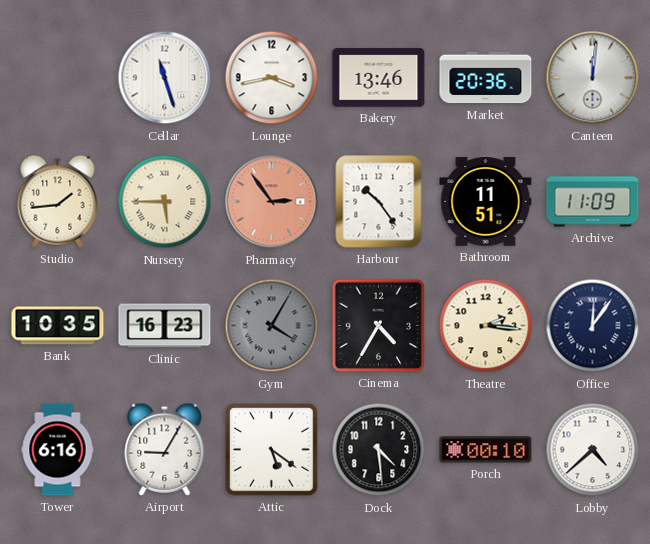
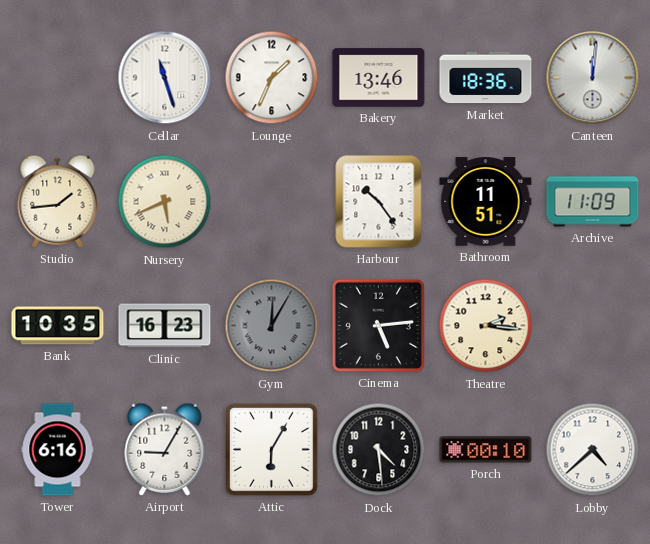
Lounge: 3:43 -> 1:34 (272, 78)
Market: 20:36 -> 18:36 (486, 78)
Nursery: 5:45 -> 5:41 (165, 202)
Pharmacy: 2:54 -> none (272, 202)
Gym: 4:05 -> 12:05 (272, 326)
Cinema: 4:35 -> 5:14 (378, 325)
Office: 12:06 -> none (593, 326)
Attic: 5:21 -> 6:05 (272, 450)
